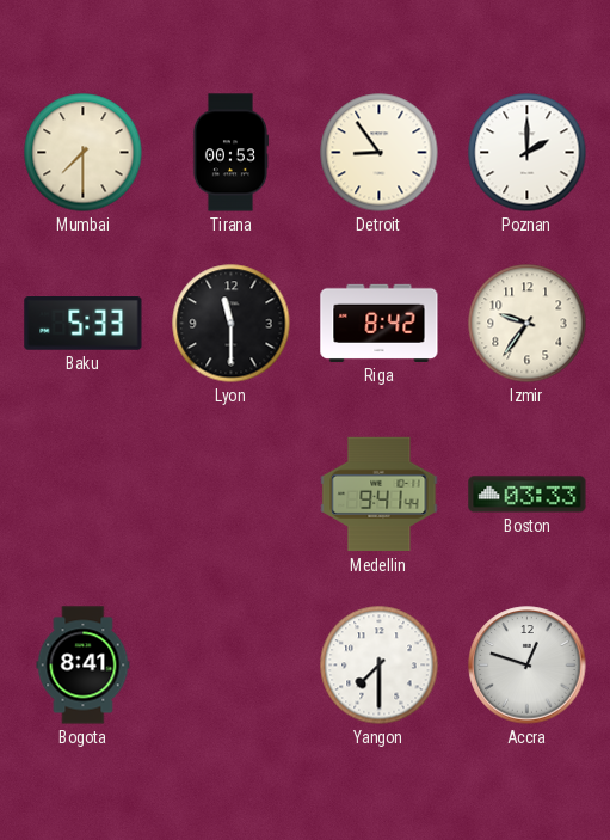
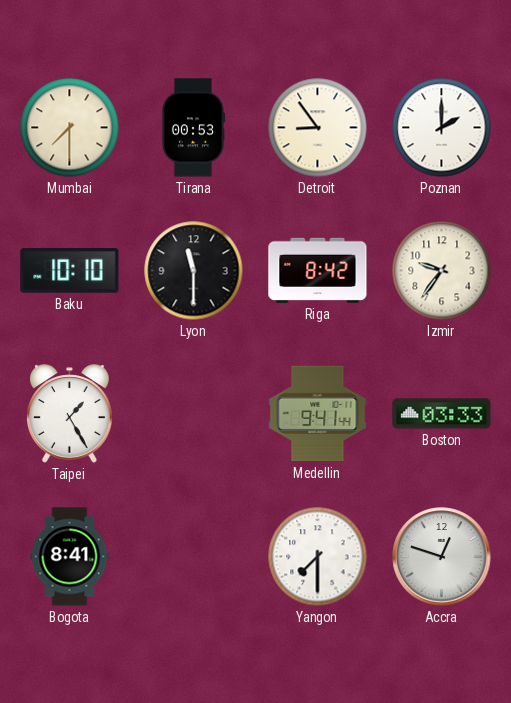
Baku: 5:33 -> 10:10 (70, 271)
Taipei: none -> 1:25 (70, 414)
